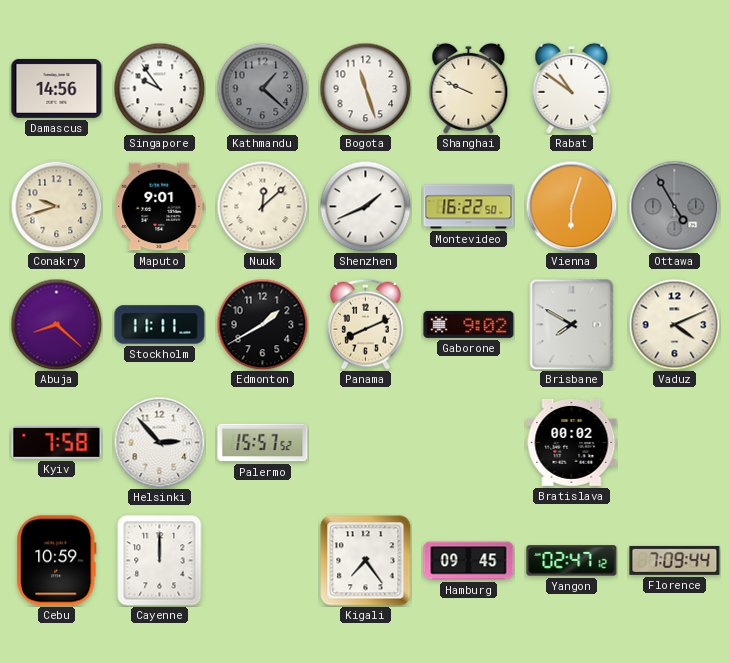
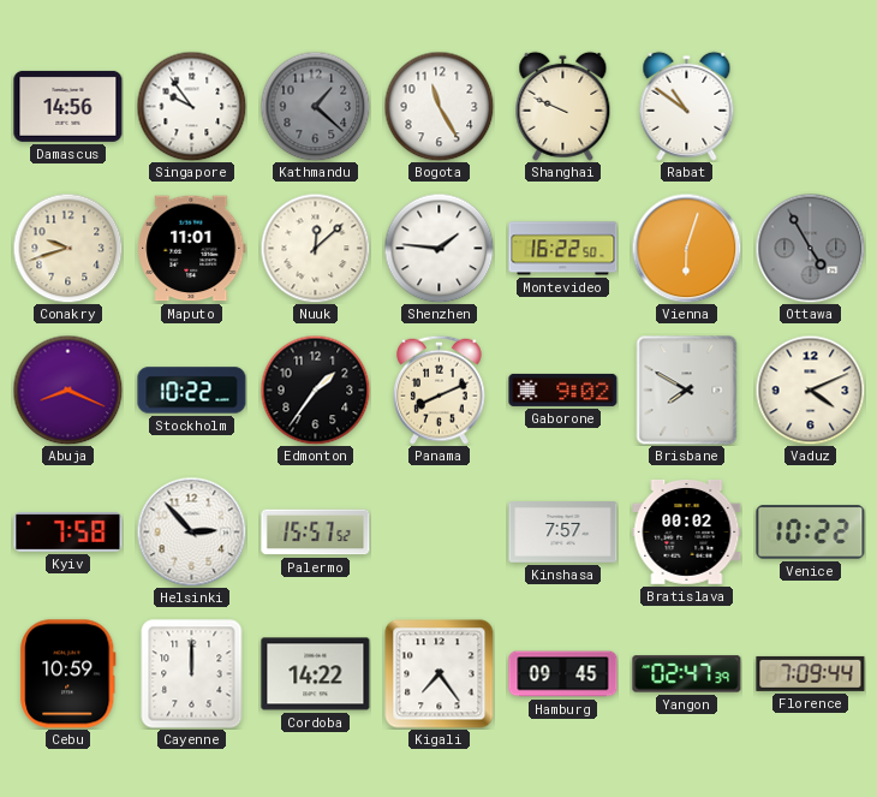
Bogota: 11:27 -> 11:25 (438, 106)
Maputo: 9:01 -> 11:01 (192, 249)
Shenzhen: 1:41 -> 1:46 (438, 248)
Abuja: 8:22 -> 8:19 (67, 389)
Stockholm: 11:11 -> 10:22 (192, 391)
Edmonton: 1:40 -> 1:36 (315, 389)
Kinshasa: none -> 7:57 (563, 533)
Venice: none -> 10:22 (811, 533)
Cordoba: none -> 14:22 (316, 674)
Yangon: 02:47:12 -> 02:47:39 (687, 674)
